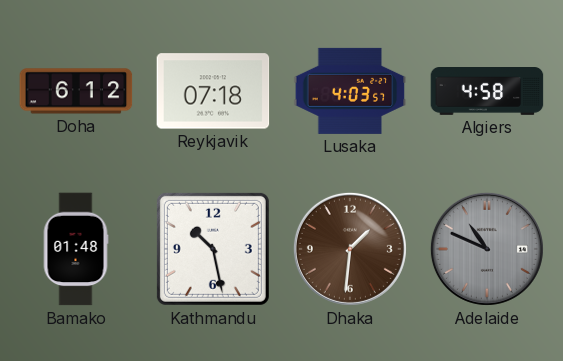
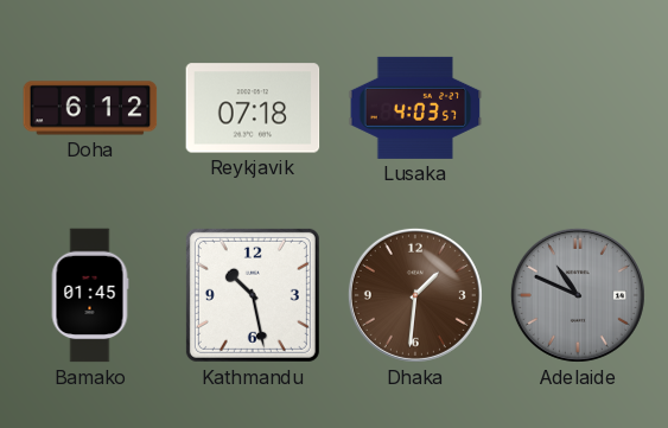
Algiers: 4:58 -> none (487, 92)
Bamako: 01:48 -> 01:45 (90, 295)
